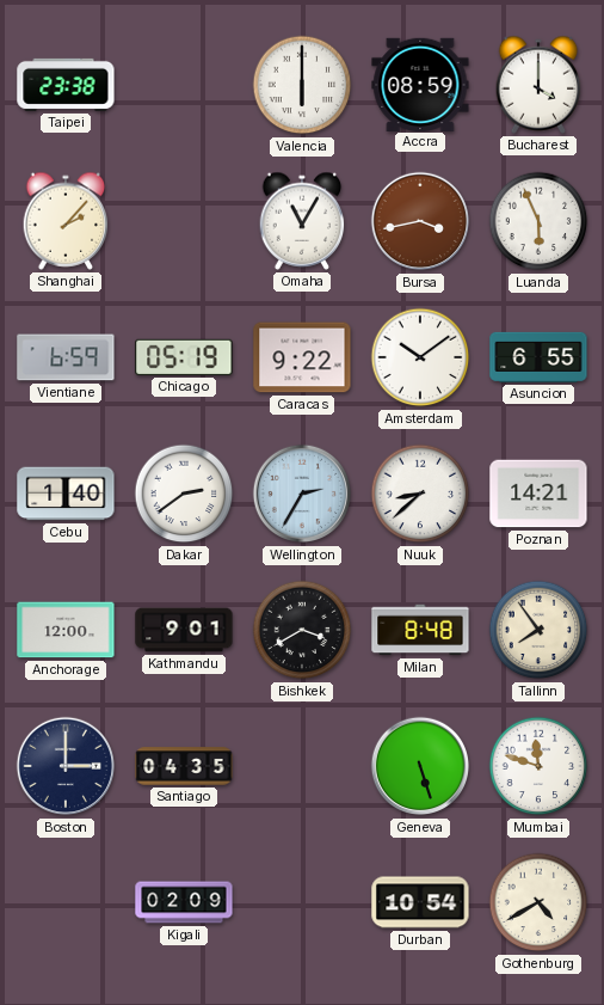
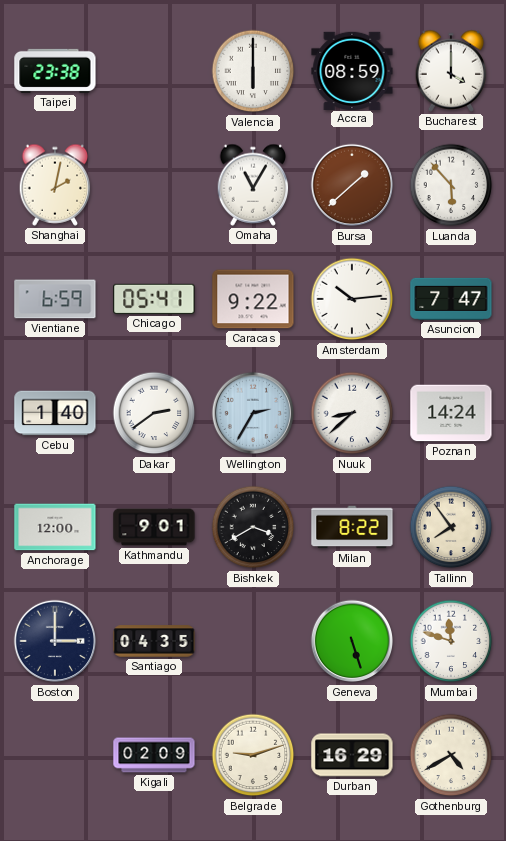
Shanghai: 2:07 -> 2:02 (55, 185)
Bursa: 3:43 -> 1:38 (352, 185)
Luanda: 5:56 -> 5:53 (451, 185)
Chicago: 05:19 -> 05:41 (154, 299)
Amsterdam: 10:09 -> 10:14 (352, 299)
Asuncion: 6:55 -> 7:47 (451, 299)
Poznan: 14:21 -> 14:24 (451, 413)
Milan: 8:48 -> 8:22 (352, 527)
Belgrade: none -> 9:12 (253, 755)
Durban: 10:54 -> 16:29 (352, 755)
